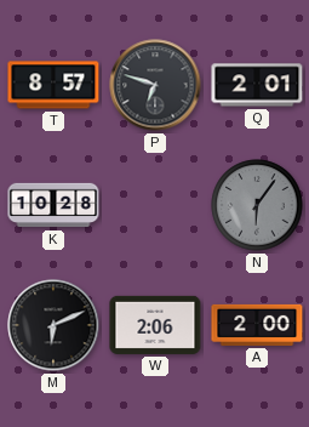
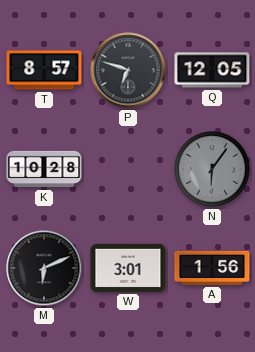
Q: 2:01 -> 12:05 (212, 70)
W: 2:06 -> 3:01 (128, 268)
A: 2:00 -> 1:56 (212, 268)
